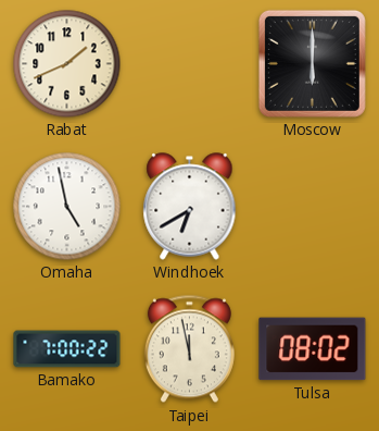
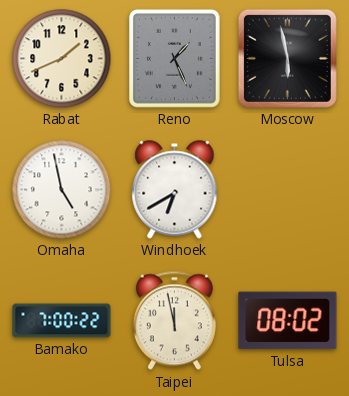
Reno: none -> 1:26 (174, 58)
Moscow: 6:00 -> 5:58 (287, 58)
